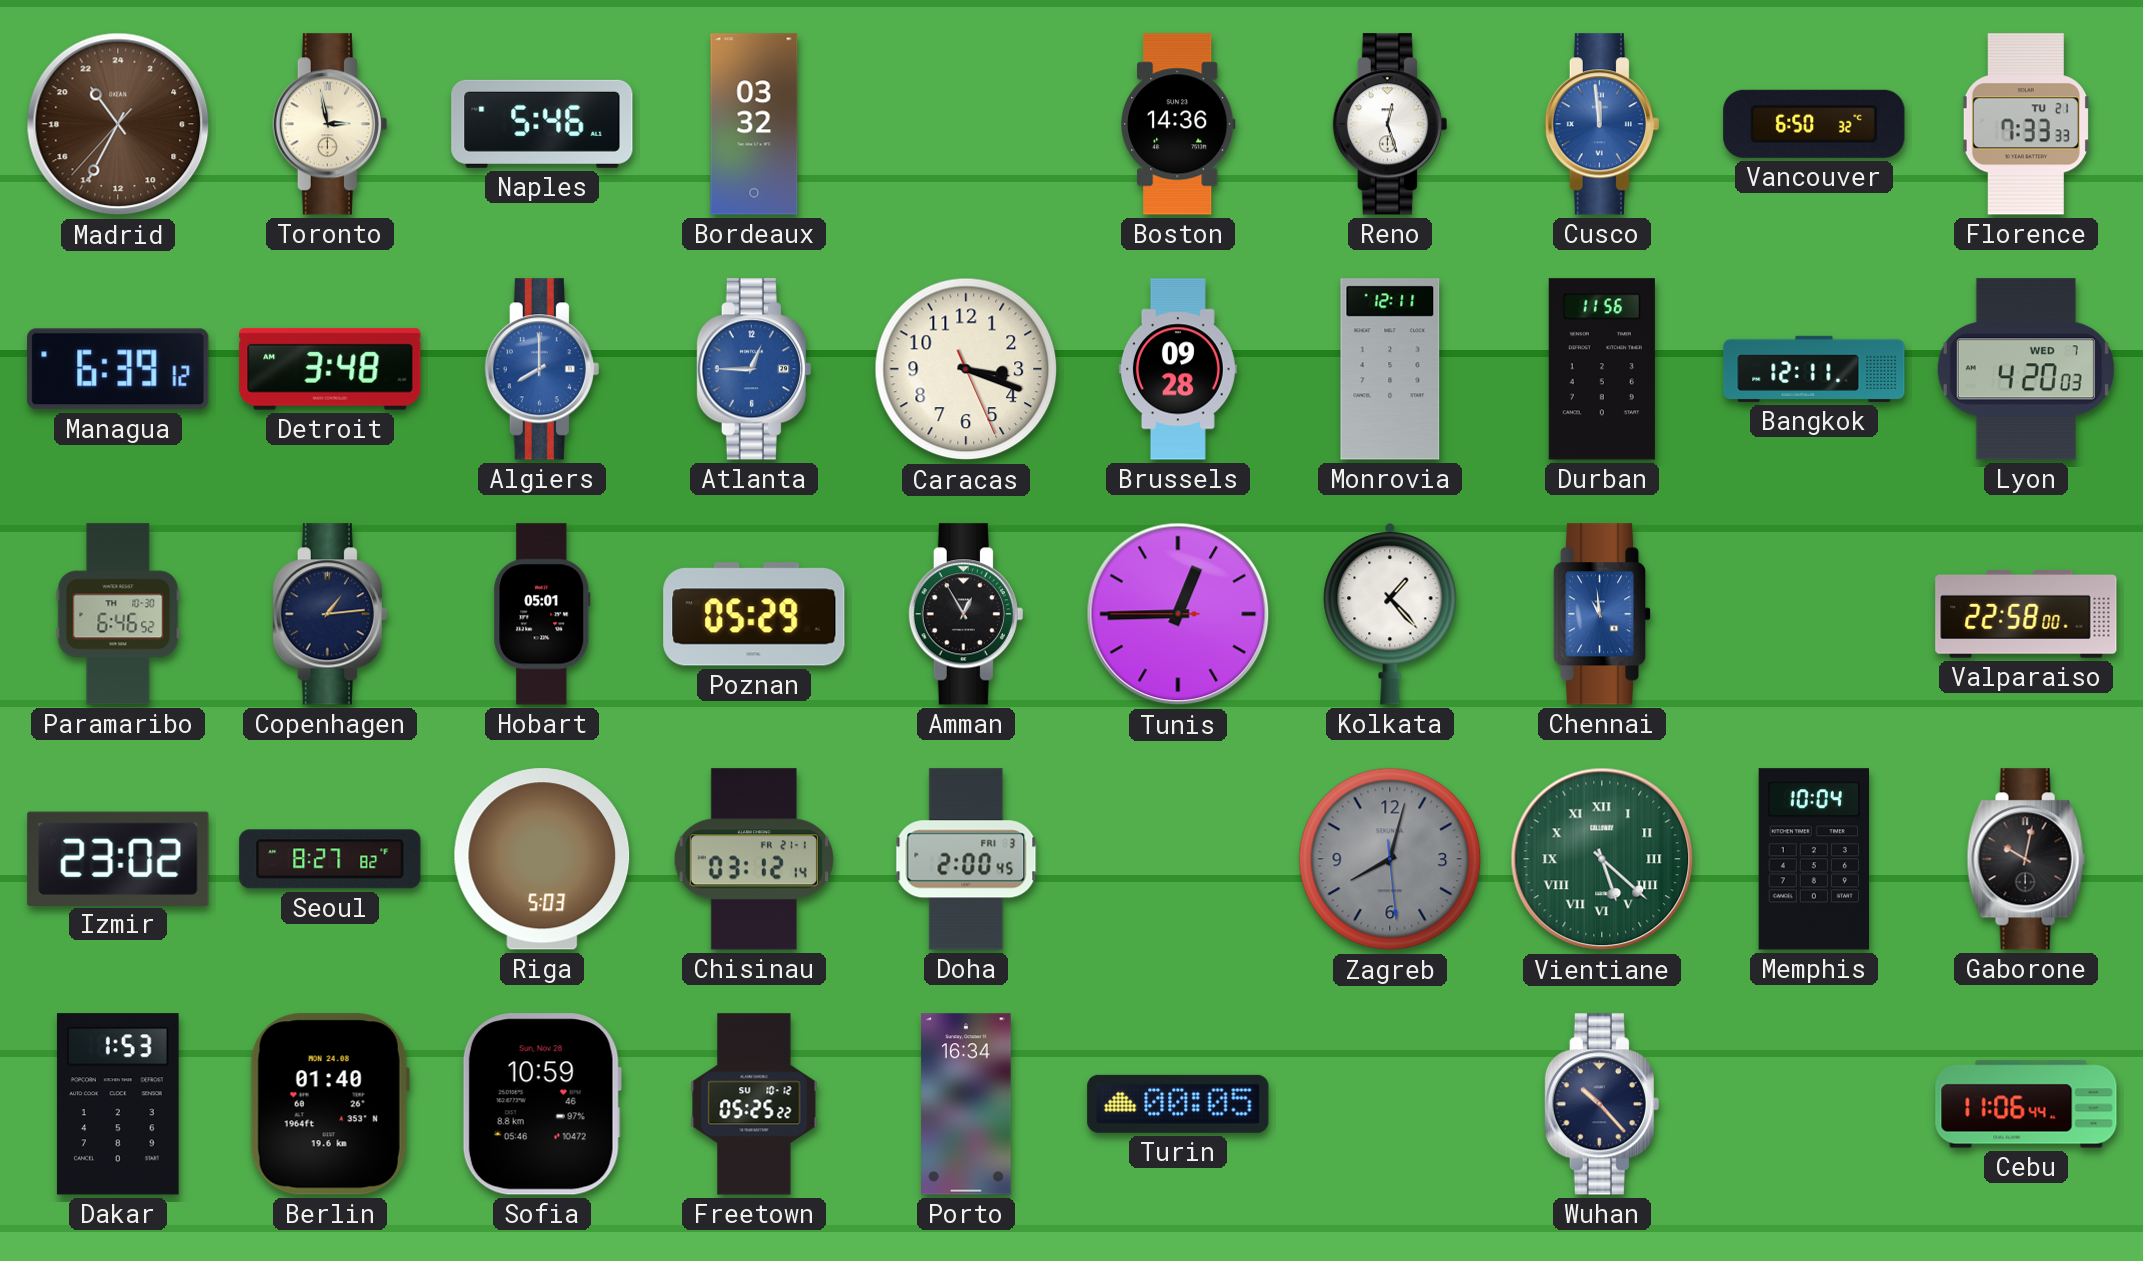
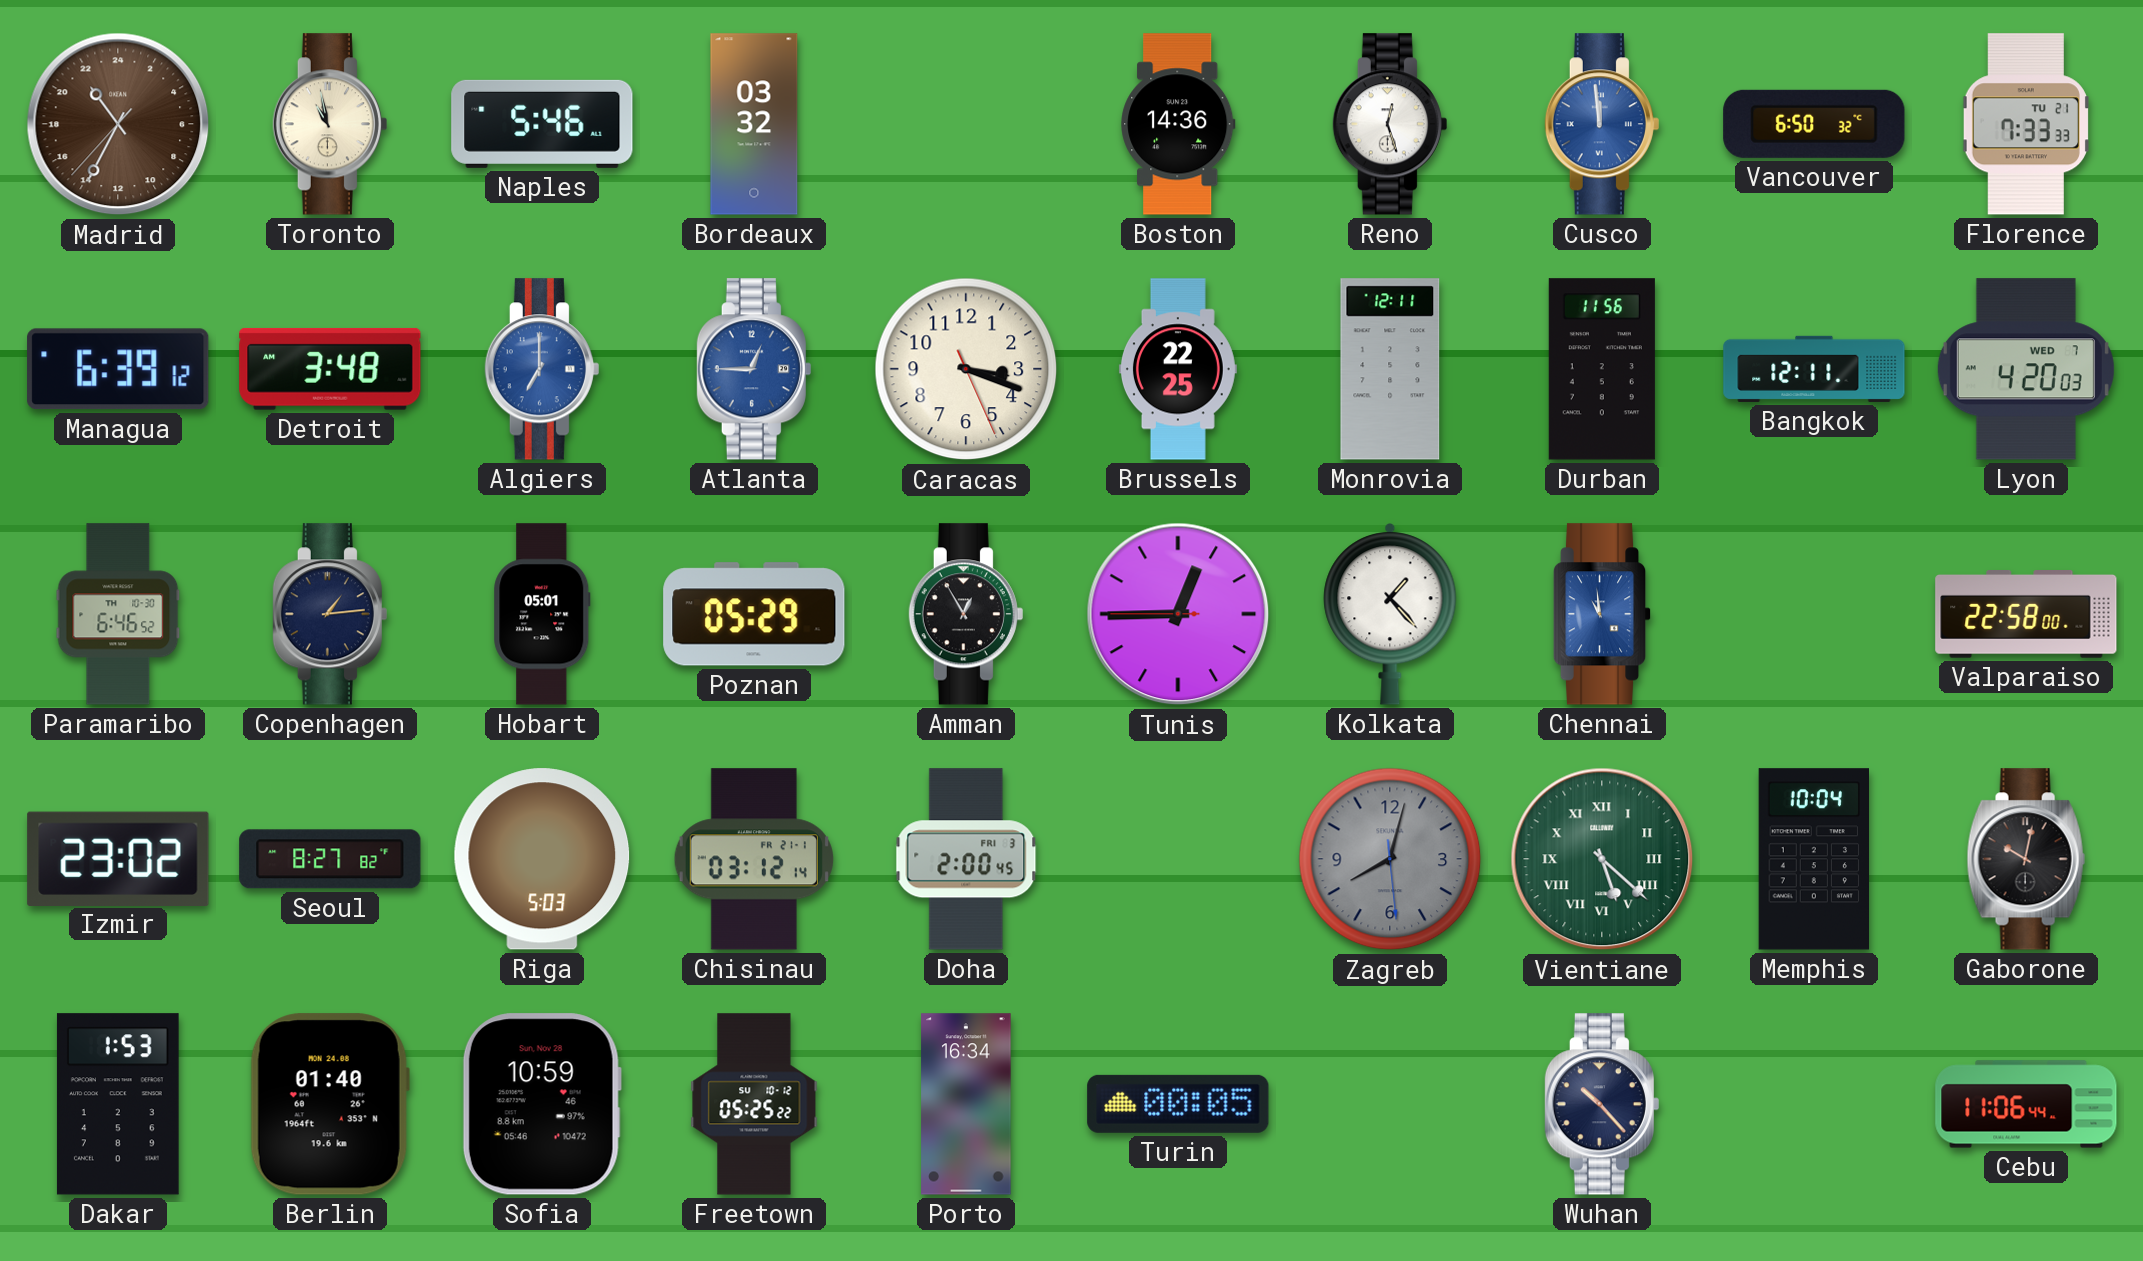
Toronto: 2:58 -> 10:58 (330, 124)
Algiers: 8:00 -> 7:00 (542, 369)
Brussels: 09:28 -> 22:25 (1178, 369)
